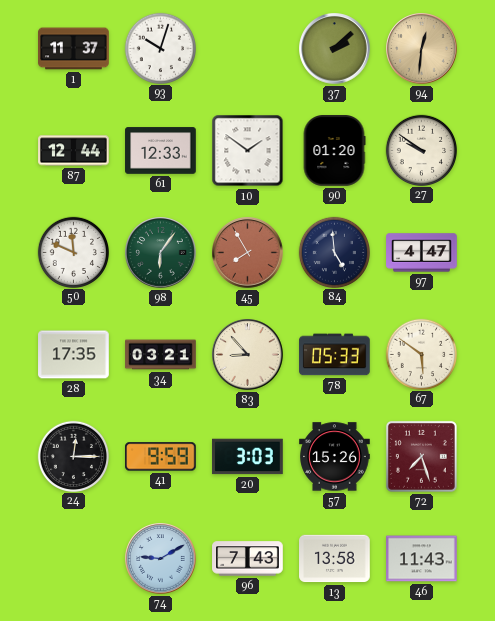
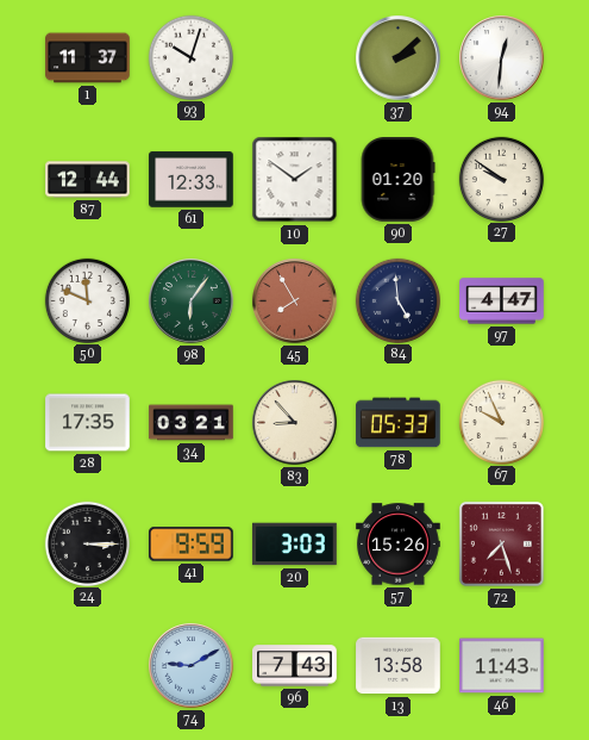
94 dial: champagne -> white (502, 58)
67: 5:51 -> 9:56 (501, 422)
24: 12:15 -> 3:15 (87, 543)
